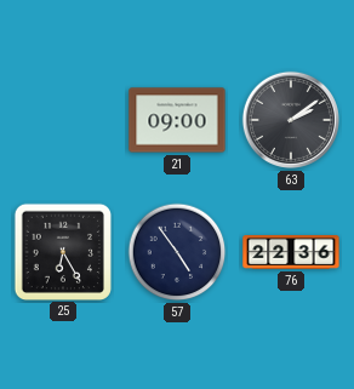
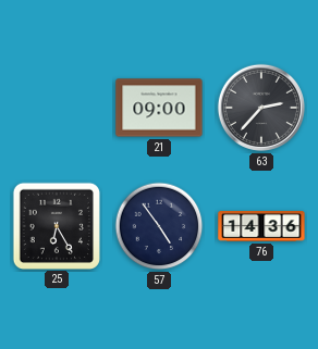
63: 2:09 -> 2:37 (261, 108)
76: 22:36 -> 14:36 (261, 227)
